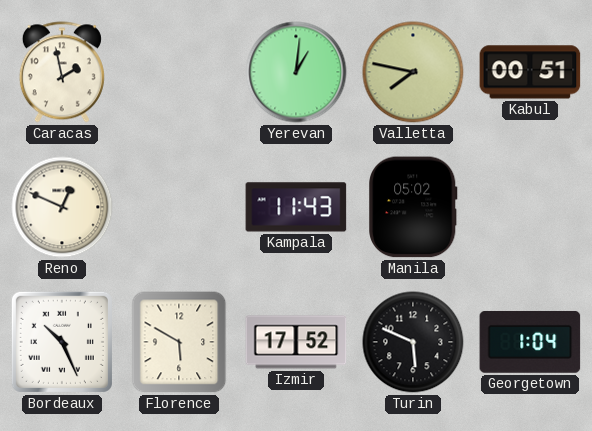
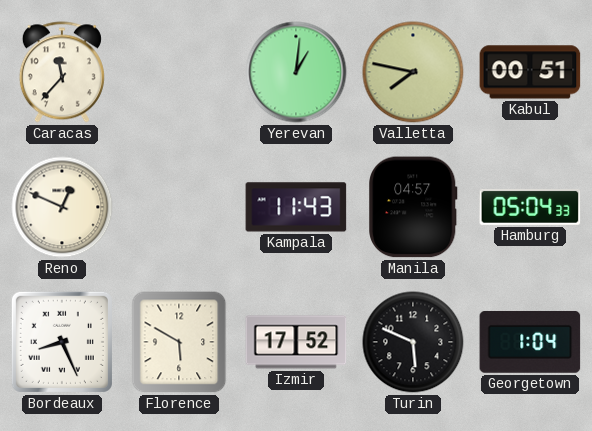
Caracas: 1:58 -> 11:37 (62, 72)
Manila: 05:02 -> 04:57 (413, 207)
Hamburg: none -> 05:04 (530, 208)
Bordeaux: 10:26 -> 8:26 (62, 342)
